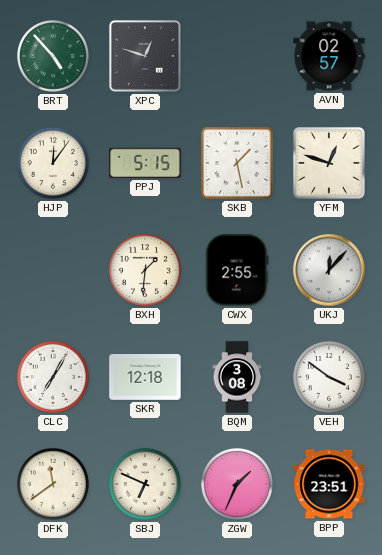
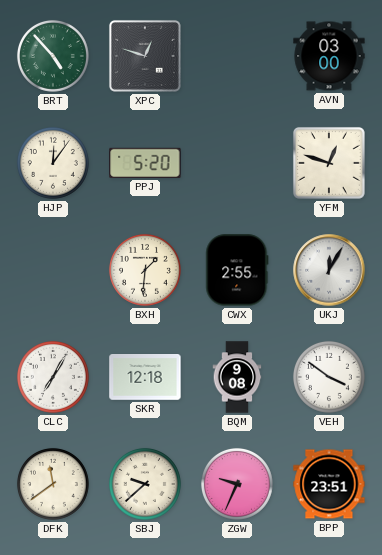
AVN: 02:57 -> 03:00 (329, 56)
PPJ: 5:15 -> 5:20 (145, 163)
SKB: 1:28 -> none (237, 163)
UKJ: 12:07 -> 12:05 (329, 270)
BQM: 3:08 -> 9:08 (237, 377)
SBJ: 6:49 -> 9:38 (145, 484)
ZGW: 1:34 -> 9:34 (237, 484)
